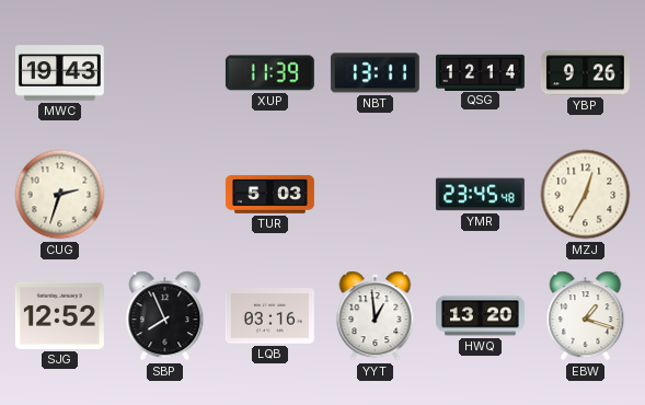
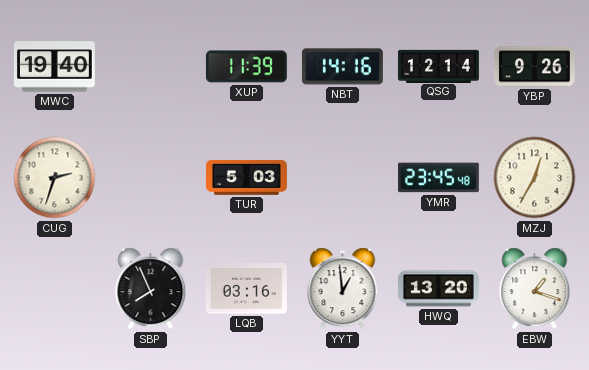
MWC: 19:43 -> 19:40 (54, 67)
NBT: 13:11 -> 14:16 (342, 67)
SJG: 12:52 -> none (59, 315)
